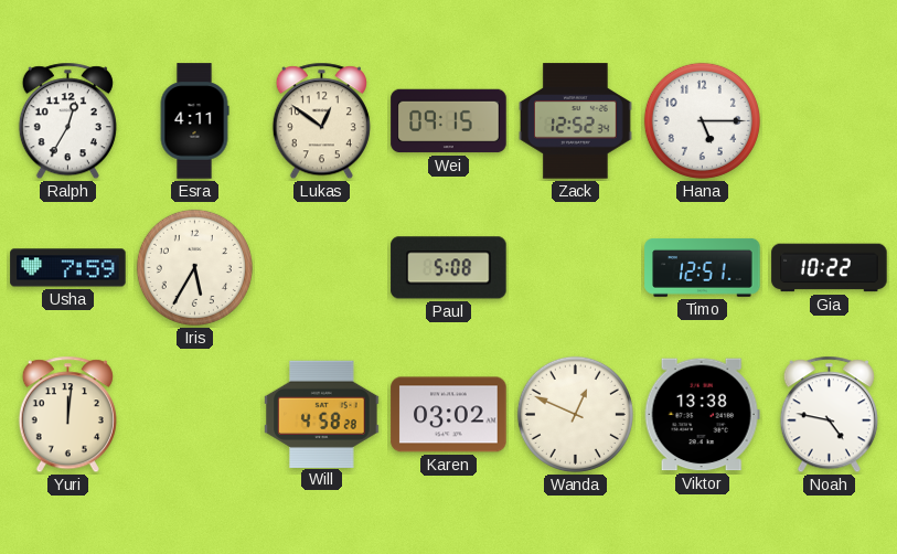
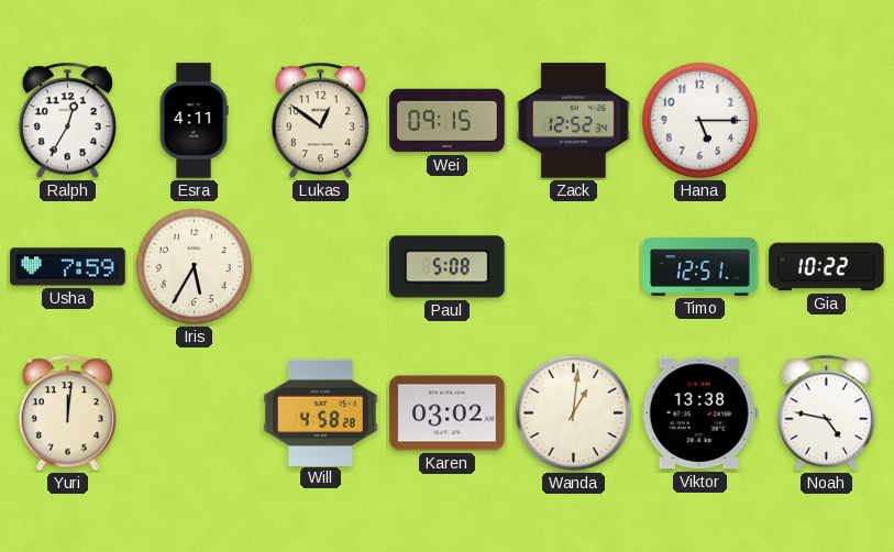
Wanda: 12:49 -> 1:01 (573, 412)
